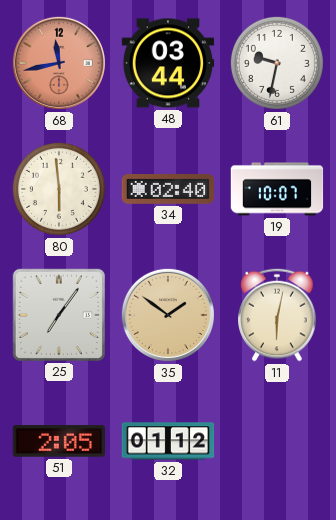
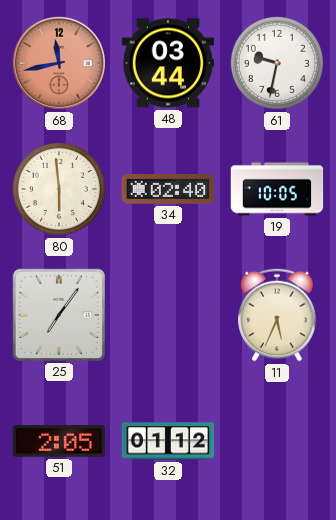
19: 10:07 -> 10:05 (277, 189)
35: 1:51 -> none (168, 315)
11: 6:02 -> 5:34 (277, 315)
